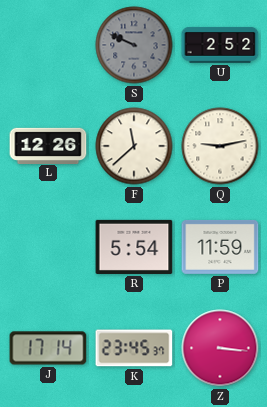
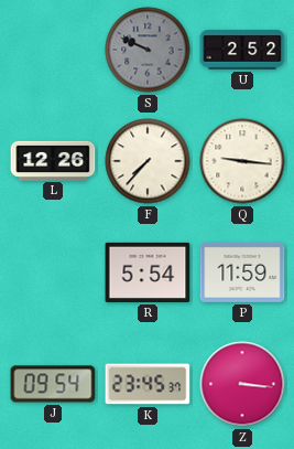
F: 11:38 -> 7:37 (148, 161)
Q: 9:13 -> 9:16 (242, 161)
J: 17:14 -> 09:54 (53, 384)
